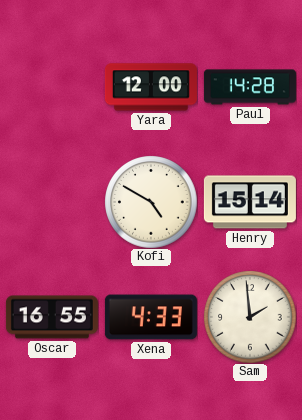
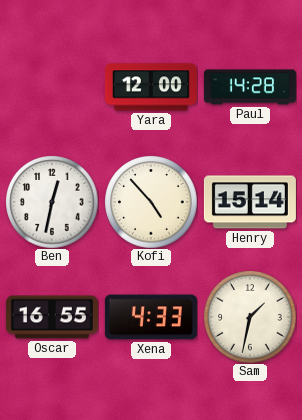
Ben: none -> 12:32 (52, 202)
Kofi: 4:50 -> 4:53 (151, 202)
Sam: 1:59 -> 1:32 (250, 317)
